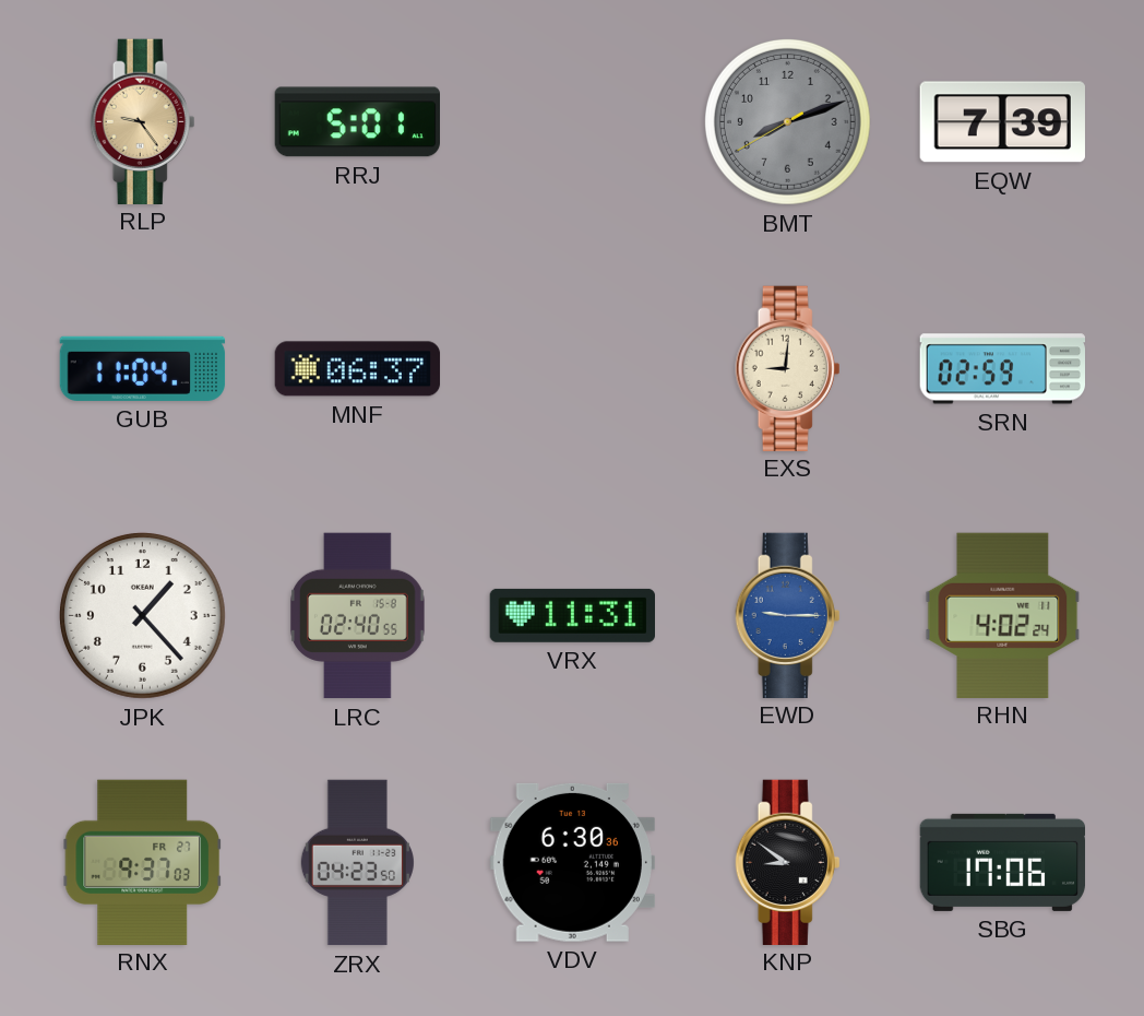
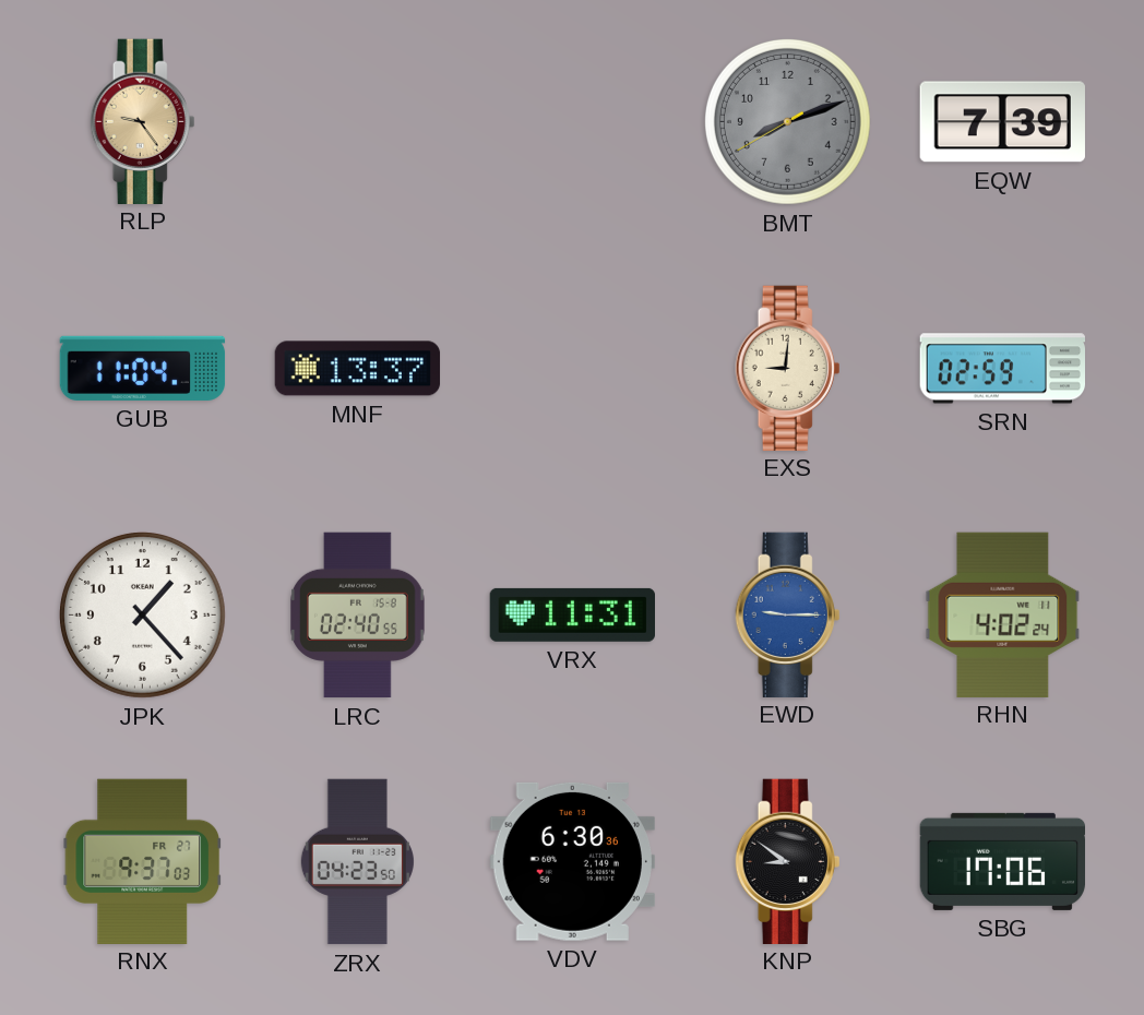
RRJ: 5:01 -> none (357, 122)
MNF: 06:37 -> 13:37 (358, 369)
